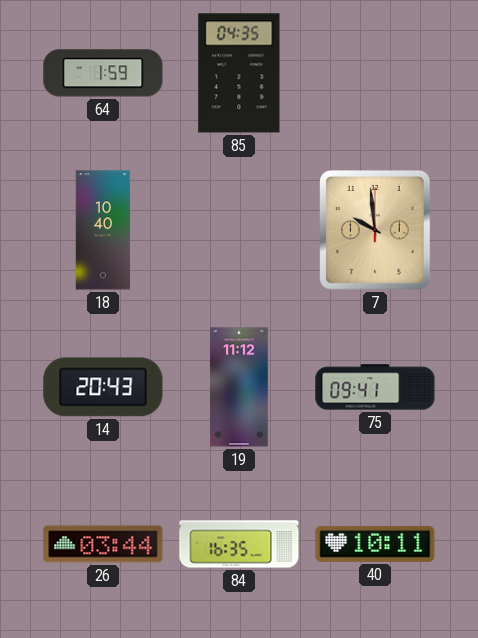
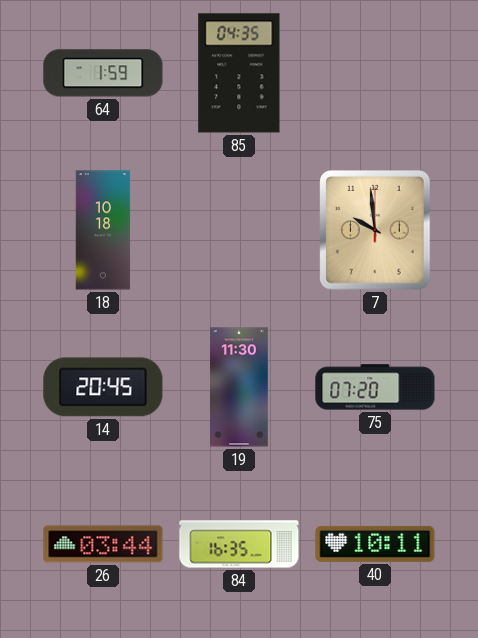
18: 10:40 -> 10:18 (103, 230)
14: 20:43 -> 20:45 (103, 387)
19: 11:12 -> 11:30 (239, 387)
75: 09:41 -> 07:20 (375, 387)
